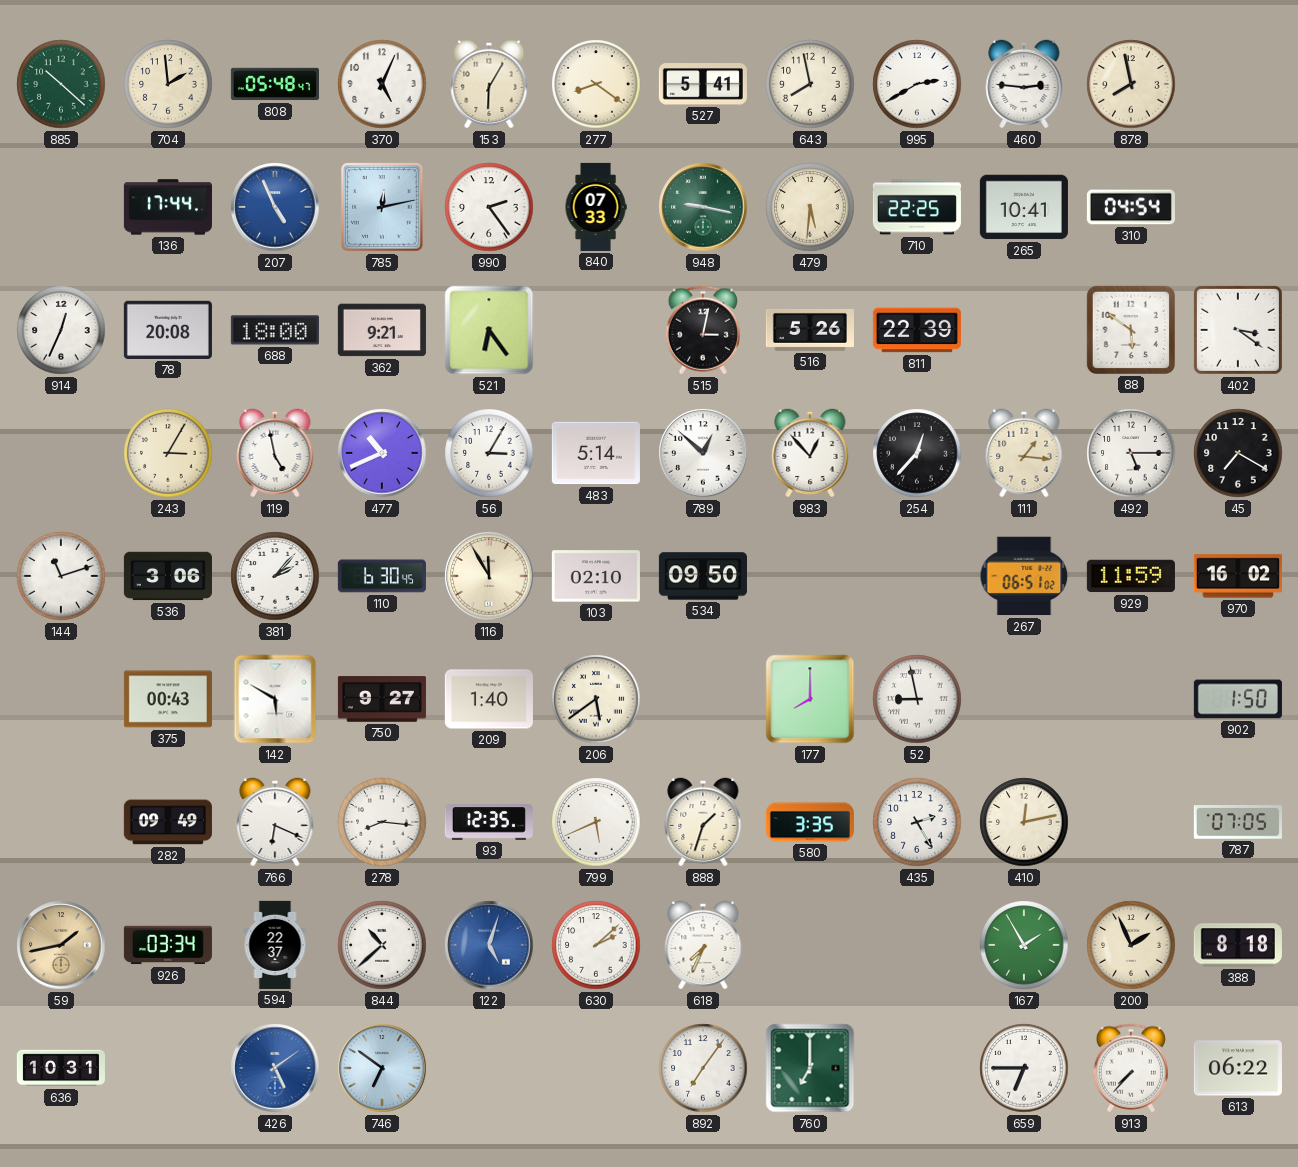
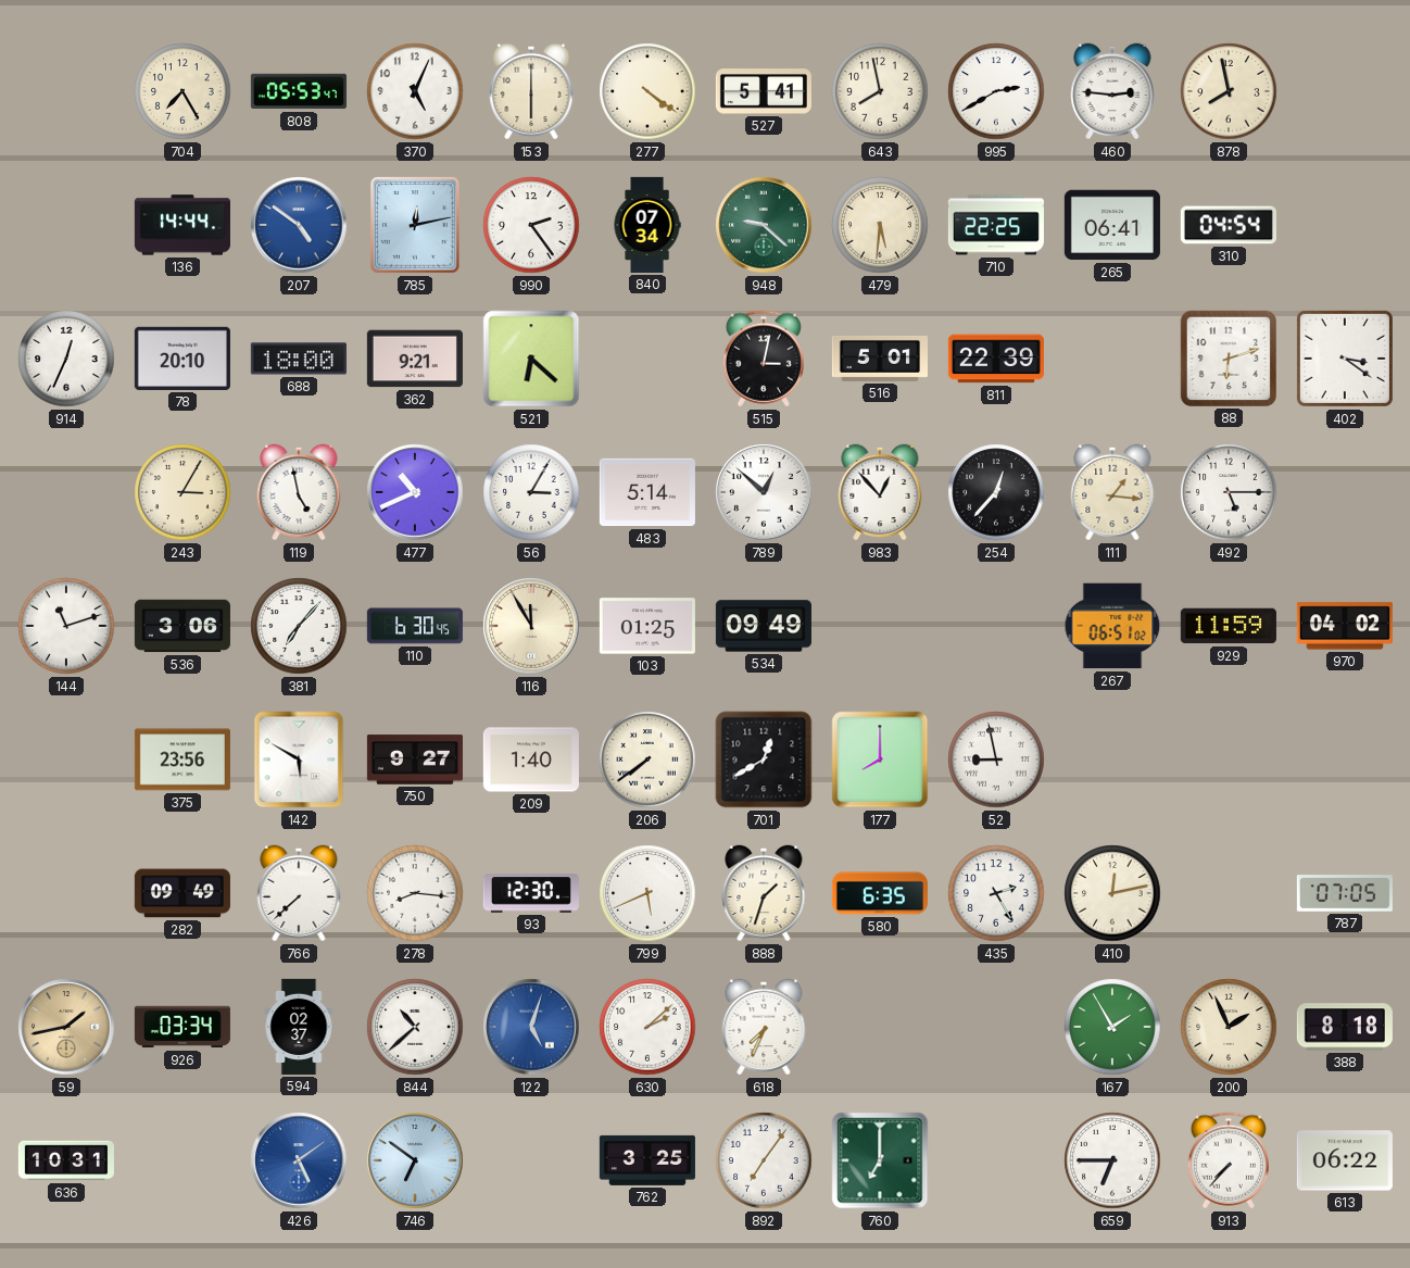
885: 10:22 -> none (61, 84)
704: 1:59 -> 7:25 (182, 91)
808: 05:48 -> 05:53 (299, 91)
153: 6:05 -> 6:00 (531, 91)
277: 8:21 -> 4:21 (647, 91)
136: 17:44 -> 14:44 (182, 225)
207: 4:56 -> 4:51 (299, 225)
840: 07:33 -> 07:34 (647, 225)
948: 9:17 -> 9:22 (764, 225)
265: 10:41 -> 06:41 (1112, 225)
78: 20:08 -> 20:10 (182, 359)
521: 6:24 -> 6:22 (531, 359)
516: 5:26 -> 5:01 (880, 359)
88: 5:51 -> 6:12 (1229, 359)
45: 7:20 -> none (1238, 453)
381: 2:07 -> 7:07 (299, 626)
103: 02:10 -> 01:25 (647, 626)
534: 09:50 -> 09:49 (764, 626)
970: 16:02 -> 04:02 (1345, 626)
375: 00:43 -> 23:56 (182, 759)
206: 5:39 -> 7:39 (647, 759)
701: none -> 12:40 (764, 759)
902: 1:50 -> none (1238, 699)
766: 6:19 -> 7:38 (299, 893)
93: 12:35 -> 12:30 (531, 893)
580: 3:35 -> 6:35 (880, 893)
594: 22:37 -> 02:37 (299, 1027)
762: none -> 3:25 (647, 1160)
